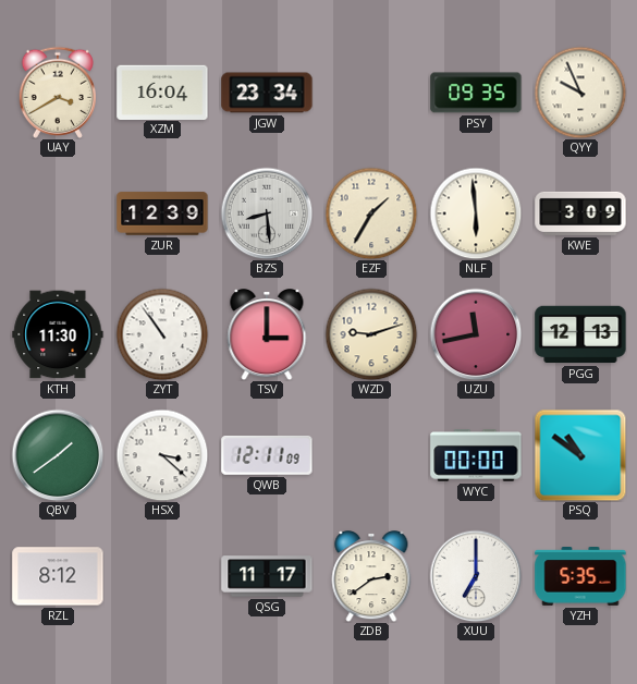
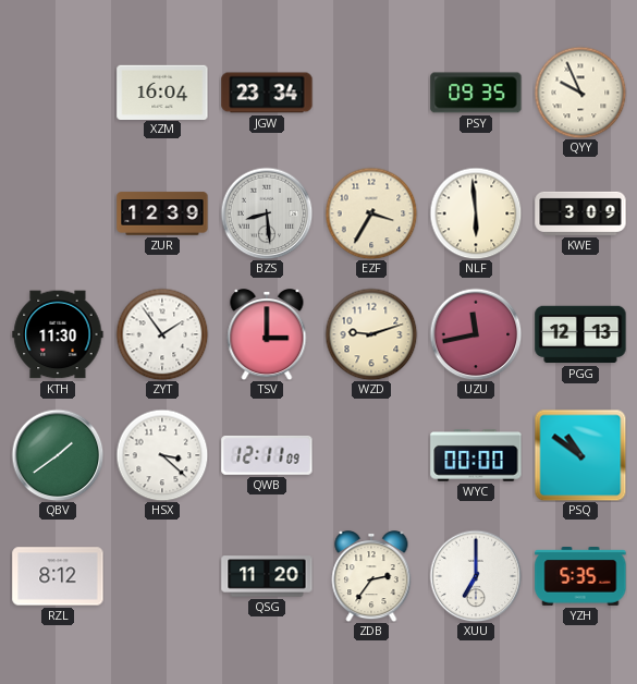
UAY: 3:40 -> none (58, 93)
EZF: 1:35 -> 3:35 (371, 213)
ZYT: 10:54 -> 1:54 (162, 334)
QSG: 11:17 -> 11:20 (267, 576)
ZDB: 2:39 -> 2:36 (371, 577)
